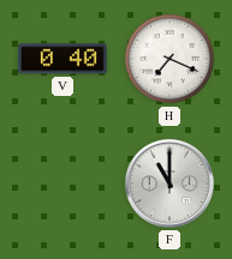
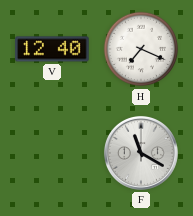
V: 0:40 -> 12:40 (52, 49)
F: 11:00 -> 11:20 (141, 153)
